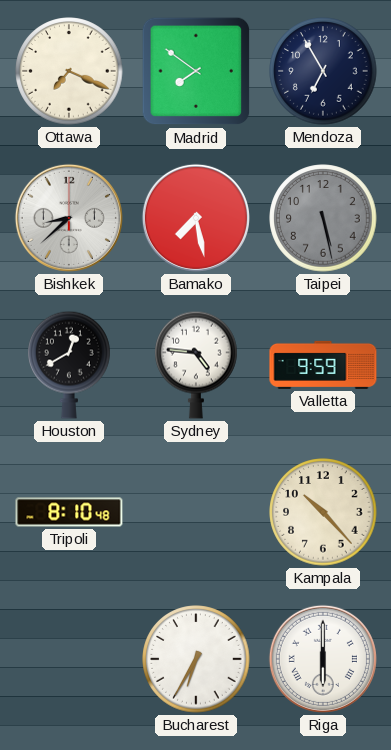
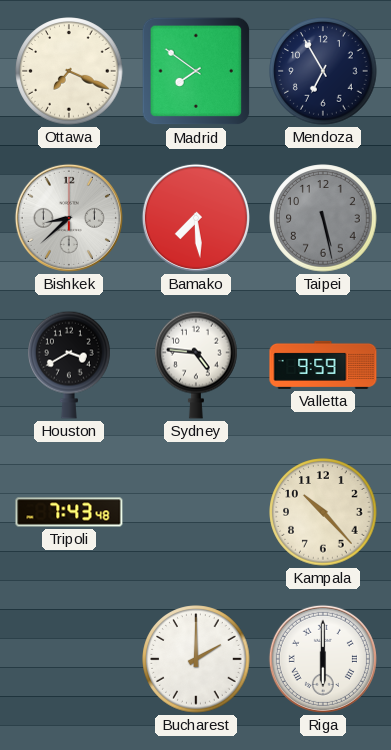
Bamako: 7:28 -> 7:29 (196, 218)
Houston: 12:40 -> 3:40 (70, 365)
Tripoli: 8:10 -> 7:43 (69, 512)
Bucharest: 6:35 -> 2:00 (196, 659)
